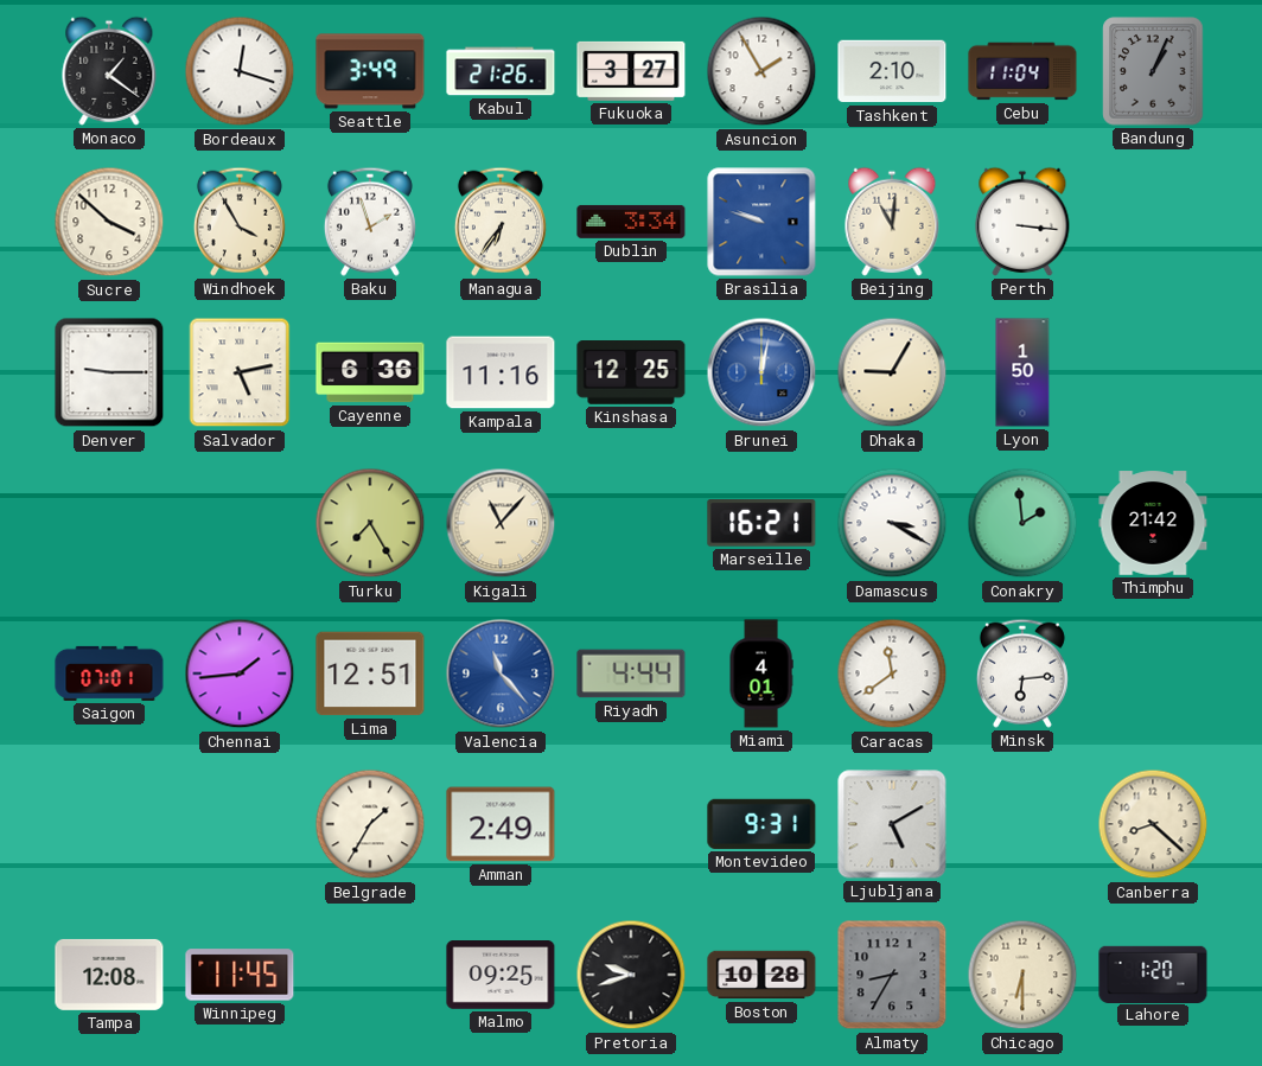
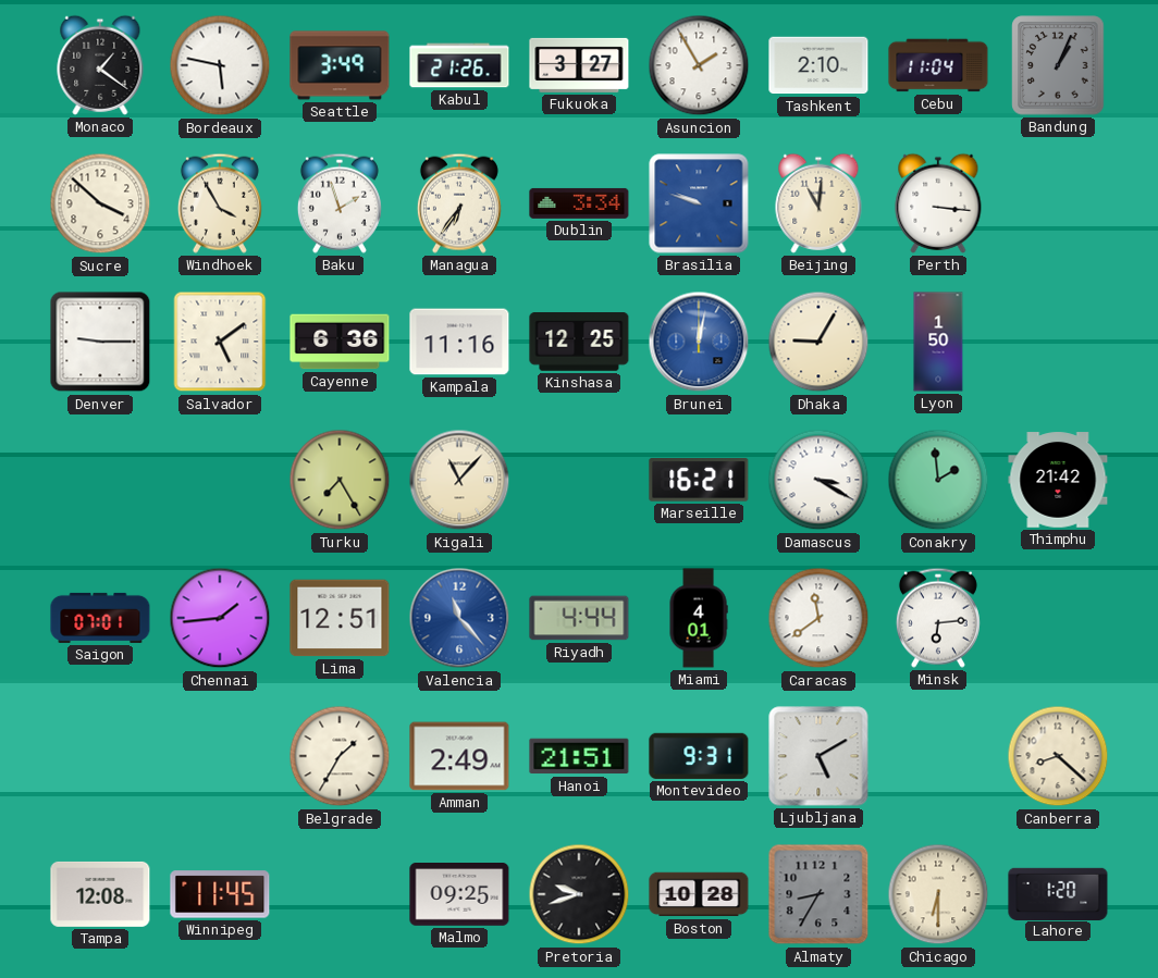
Bordeaux: 12:18 -> 5:47 (220, 65)
Salvador: 5:13 -> 5:09 (220, 342)
Hanoi: none -> 21:51 (579, 756)
